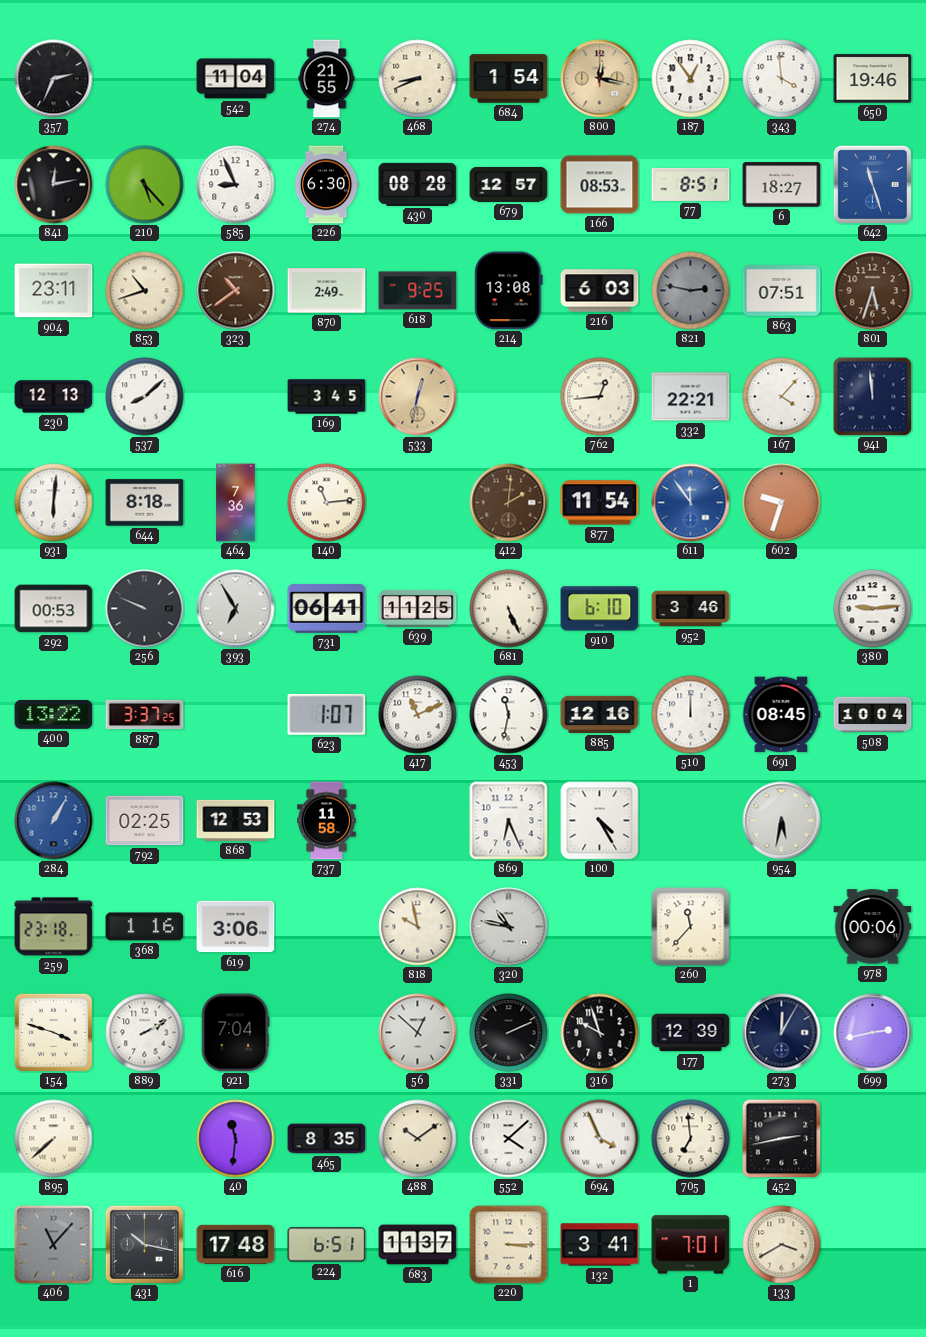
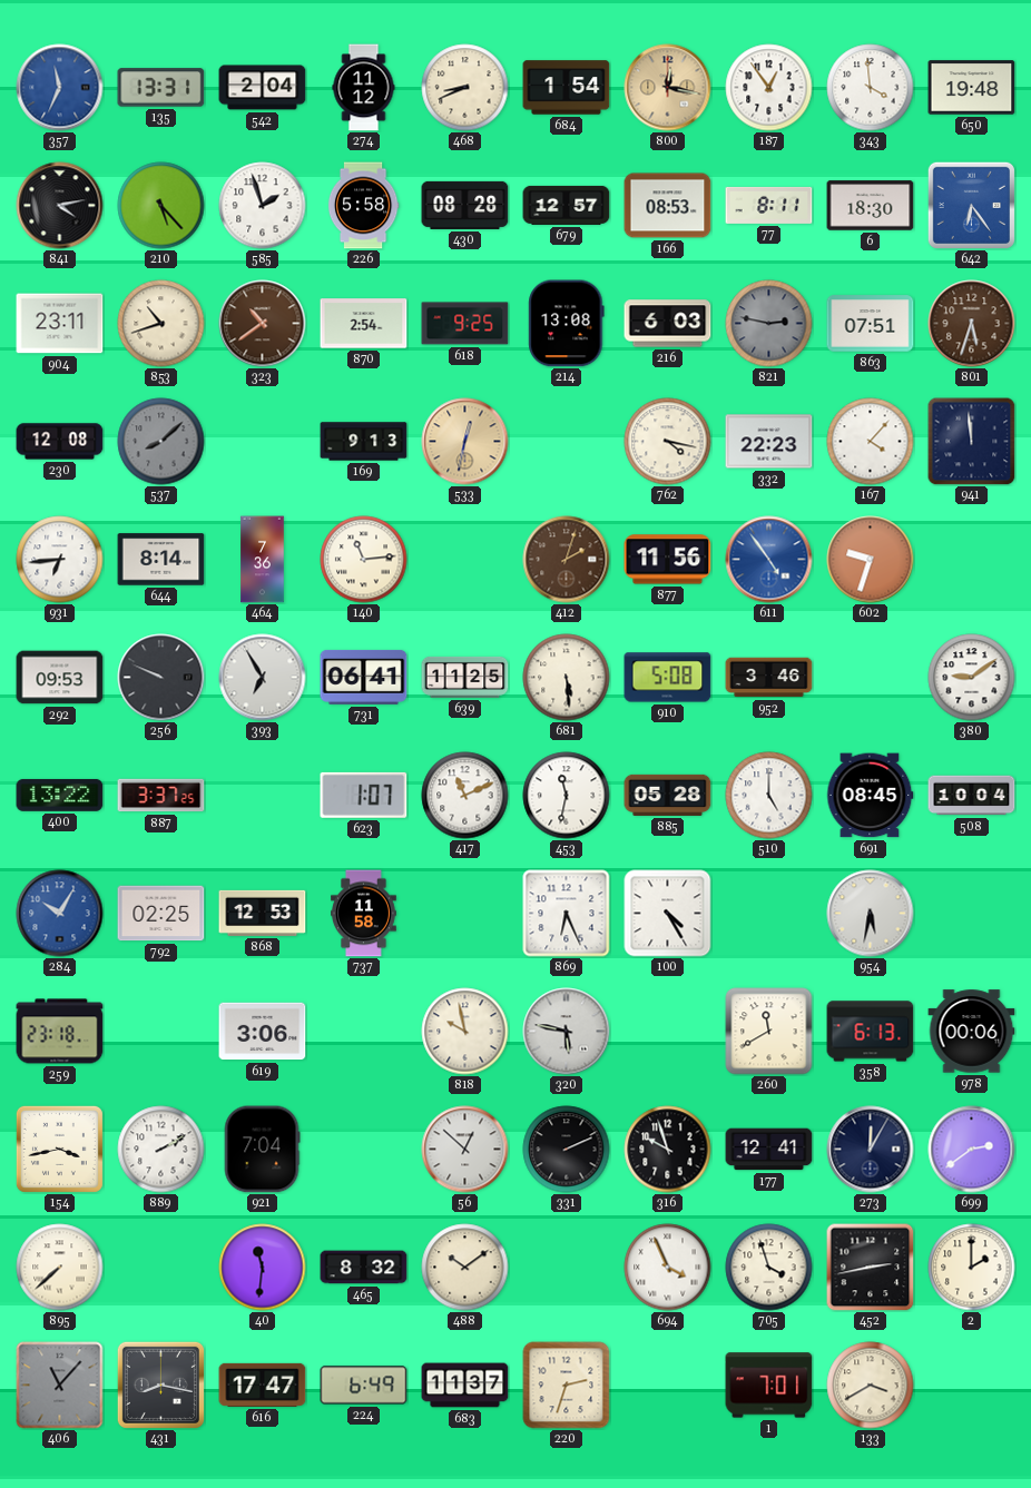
357: 2:34 -> 11:34 (60, 88)
357 dial: black -> blue (60, 88)
135: none -> 13:31 (161, 88)
542: 11:04 -> 2:04 (263, 88)
274: 21:55 -> 11:12 (364, 88)
650: 19:46 -> 19:48 (972, 88)
841: 12:13 -> 4:13 (60, 206)
585: 8:56 -> 1:57 (263, 206)
226: 6:30 -> 5:58 (363, 206)
77: 8:51 -> 8:11 (769, 205)
6: 18:27 -> 18:30 (871, 206)
642: 11:27 -> 6:24 (971, 205)
870: 2:49 -> 2:54 (364, 324)
230: 12:13 -> 12:08 (60, 442)
537 dial: white -> grey (161, 442)
169: 3:45 -> 9:13 (364, 442)
762: 12:44 -> 4:17 (668, 442)
332: 22:21 -> 22:23 (769, 442)
931: 6:01 -> 6:44 (60, 560)
644: 8:18 -> 8:14 (161, 560)
412: 2:01 -> 2:03 (567, 560)
877: 11:54 -> 11:56 (668, 560)
611: 11:54 -> 4:54 (769, 560)
292: 00:53 -> 09:53 (60, 678)
681: 5:26 -> 5:29 (567, 678)
910: 6:10 -> 5:08 (668, 678)
380: 9:14 -> 9:09 (972, 678)
885: 12:16 -> 05:28 (668, 795)
510: 12:00 -> 5:00 (769, 796)
284: 1:05 -> 10:05 (60, 914)
368: 1:16 -> none (145, 927)
320: 10:47 -> 5:47 (567, 1032)
260: 11:37 -> 11:40 (769, 1032)
358: none -> 6:13 (871, 1032)
154: 3:48 -> 3:43 (59, 1149)
177: 12:39 -> 12:41 (769, 1150)
699: 2:43 -> 2:39 (972, 1150)
465: 8:35 -> 8:32 (364, 1268)
552: 4:08 -> none (509, 1139)
705: 6:59 -> 3:57 (769, 1268)
2: none -> 2:00 (972, 1268)
431: 10:17 -> 8:17 (160, 1384)
616: 17:48 -> 17:47 (263, 1384)
224: 6:51 -> 6:49 (364, 1386)
220: 3:15 -> 2:33 (567, 1386)
132: 3:41 -> none (600, 1245)
